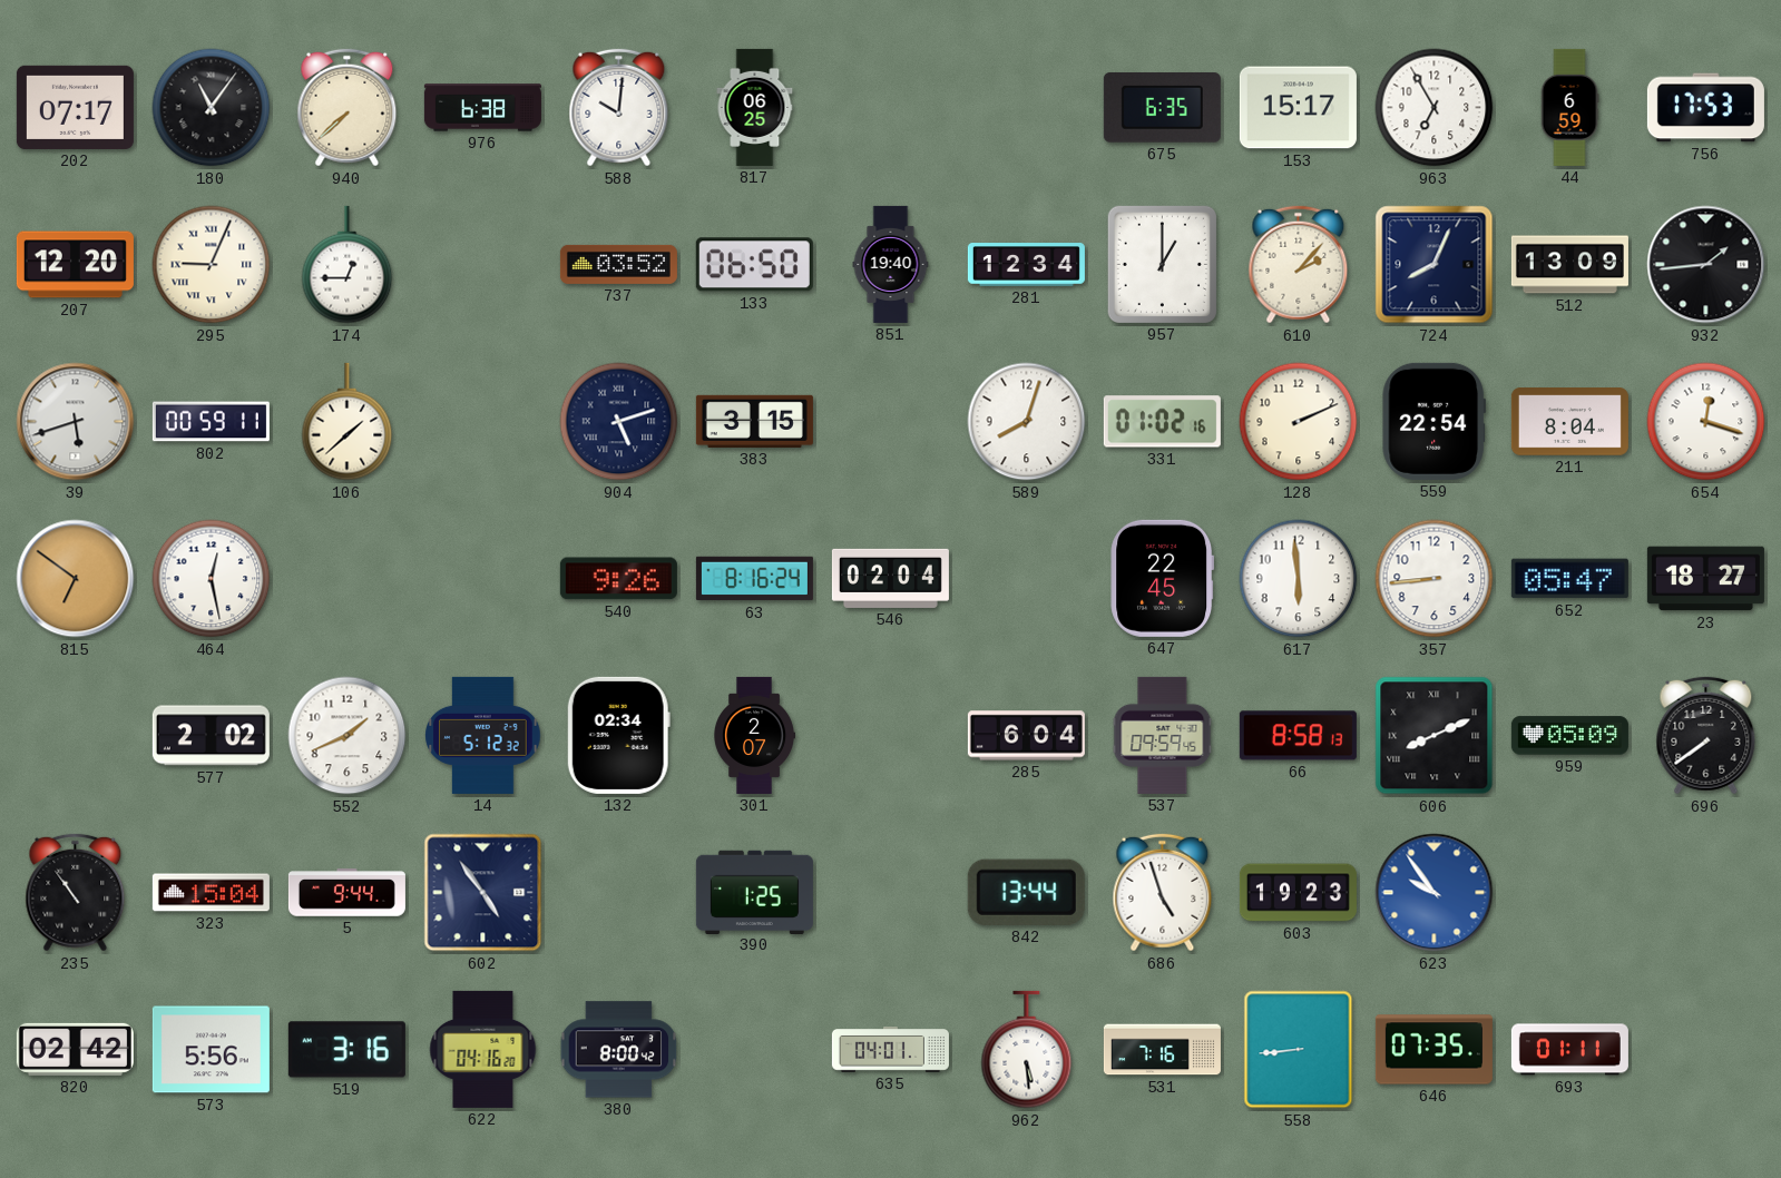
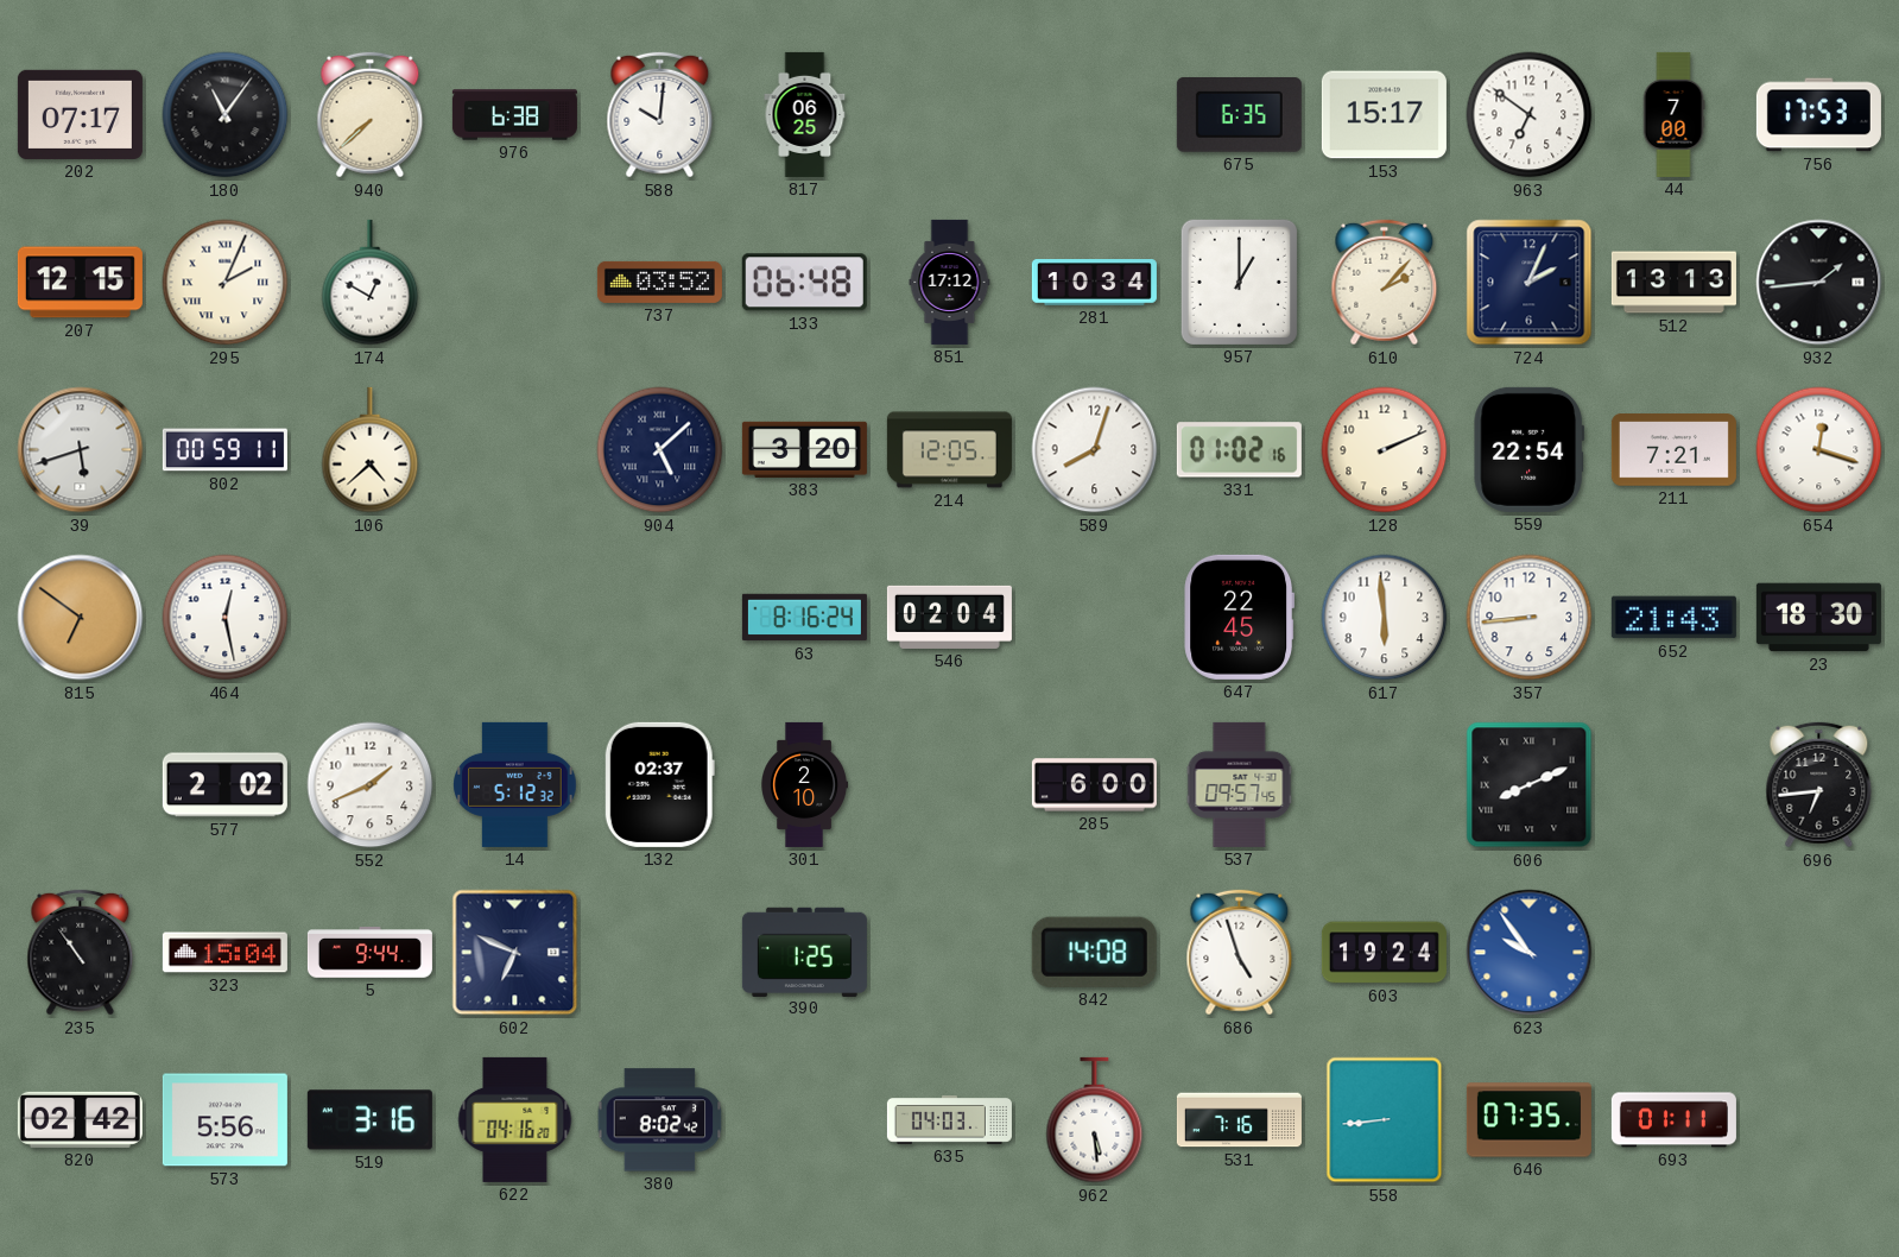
963: 6:55 -> 6:51 (1530, 115)
44: 6:59 -> 7:00 (1673, 114)
207: 12:20 -> 12:15 (80, 283)
295: 9:04 -> 2:04 (226, 283)
174: 12:45 -> 12:50 (371, 283)
133: 06:50 -> 06:48 (804, 283)
851: 19:40 -> 17:12 (950, 282)
281: 12:34 -> 10:34 (1094, 283)
724: 8:04 -> 2:04 (1530, 283)
512: 13:09 -> 13:13 (1673, 283)
106: 1:38 -> 4:38 (371, 450)
904: 5:12 -> 5:08 (660, 450)
383: 3:15 -> 3:20 (804, 449)
214: none -> 12:05 (949, 450)
211: 8:04 -> 7:21 (1673, 450)
540: 9:26 -> none (618, 579)
652: 05:47 -> 21:43 (1673, 618)
23: 18:27 -> 18:30 (1818, 618)
132: 02:34 -> 02:37 (659, 784)
301: 2:07 -> 2:10 (804, 784)
285: 6:04 -> 6:00 (1094, 785)
537: 09:59 -> 09:57 (1240, 784)
66: 8:58 -> none (1298, 736)
959: 05:09 -> none (1569, 736)
696: 7:39 -> 6:44 (1819, 785)
602: 4:54 -> 6:49 (515, 953)
842: 13:44 -> 14:08 (1094, 952)
603: 19:23 -> 19:24 (1384, 953)
380: 8:00 -> 8:02 (660, 1120)
635: 04:01 -> 04:03 (949, 1120)
